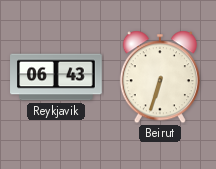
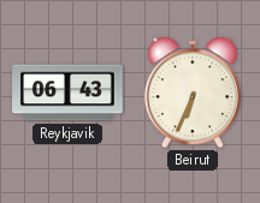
Beirut: 6:33 -> 6:34 (193, 92)
